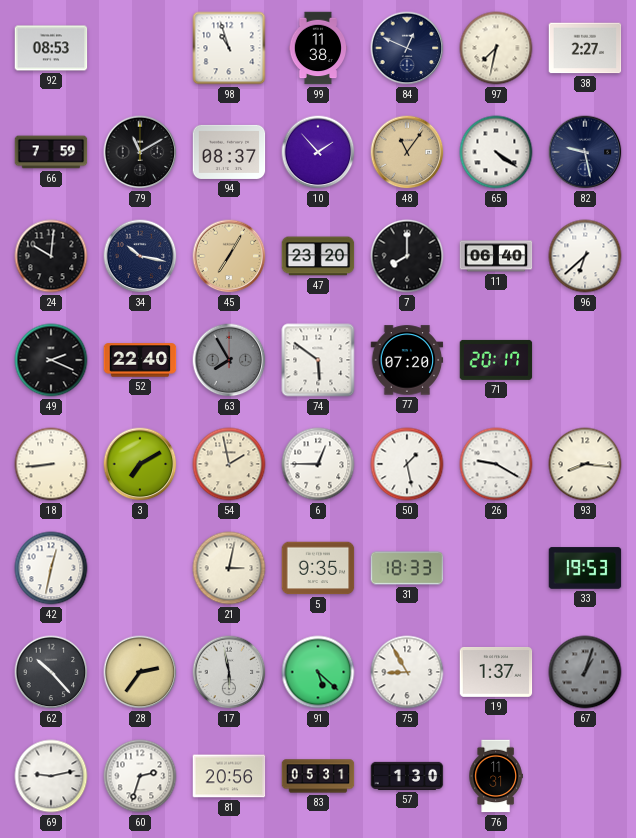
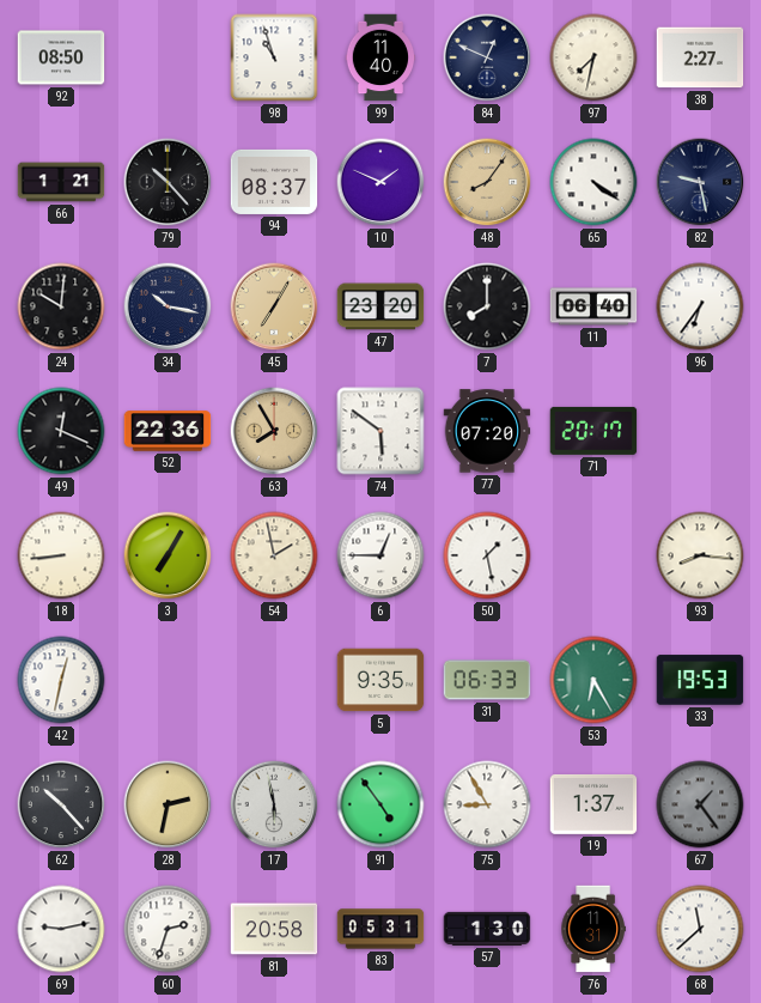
92: 08:53 -> 08:50 (61, 57)
99: 11:38 -> 11:40 (380, 57)
66: 7:59 -> 1:21 (61, 182)
79: 11:10 -> 10:23 (168, 182)
10: 1:53 -> 1:49 (380, 182)
48: 11:06 -> 8:06 (487, 182)
96: 6:38 -> 6:36 (700, 306)
49: 2:19 -> 12:19 (61, 431)
52: 22:40 -> 22:36 (168, 431)
63 dial: grey -> champagne (274, 431)
3: 7:10 -> 7:05 (168, 555)
26: 9:20 -> none (496, 464)
21: 3:02 -> none (229, 568)
31: 18:33 -> 06:33 (487, 680)
53: none -> 6:25 (593, 680)
28: 2:36 -> 2:32 (168, 804)
91: 5:22 -> 4:54 (380, 804)
67: 1:03 -> 1:24 (700, 804)
81: 20:56 -> 20:58 (274, 929)
68: none -> 11:38 (700, 929)
